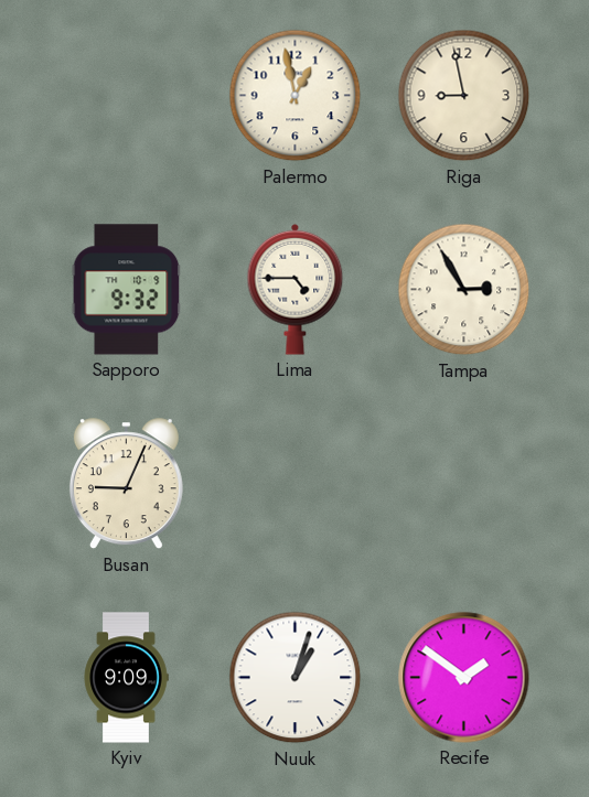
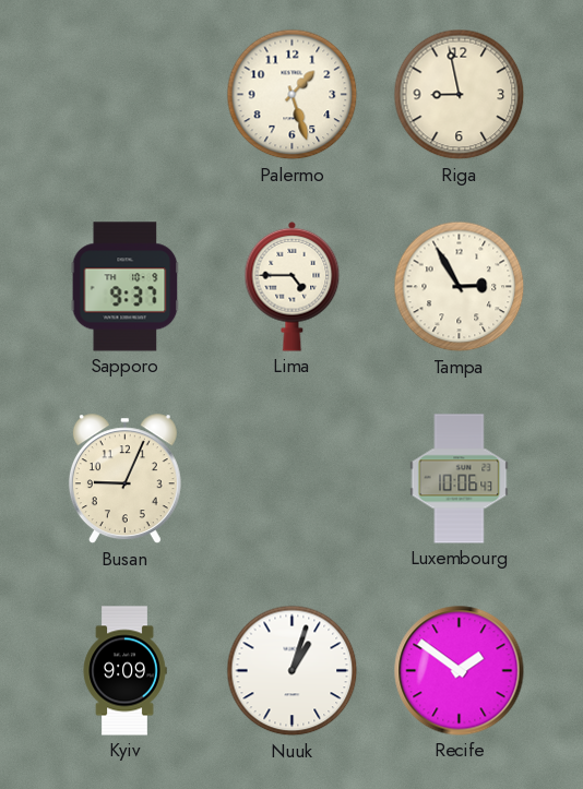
Palermo: 12:58 -> 1:27 (293, 95)
Sapporo: 9:32 -> 9:37 (126, 287)
Luxembourg: none -> 10:06 (460, 479)
